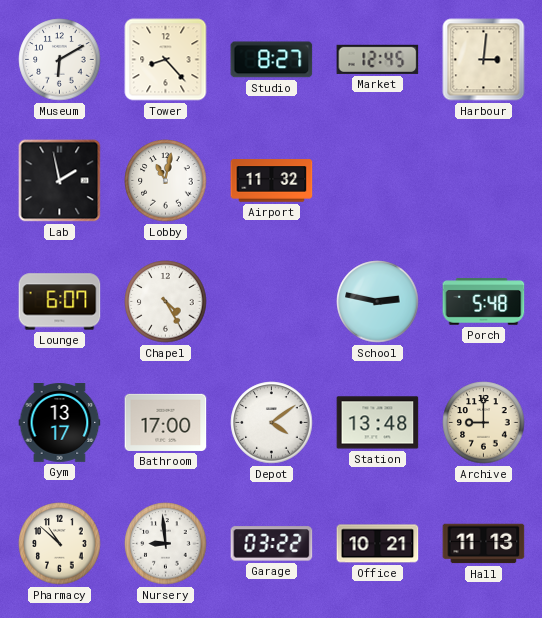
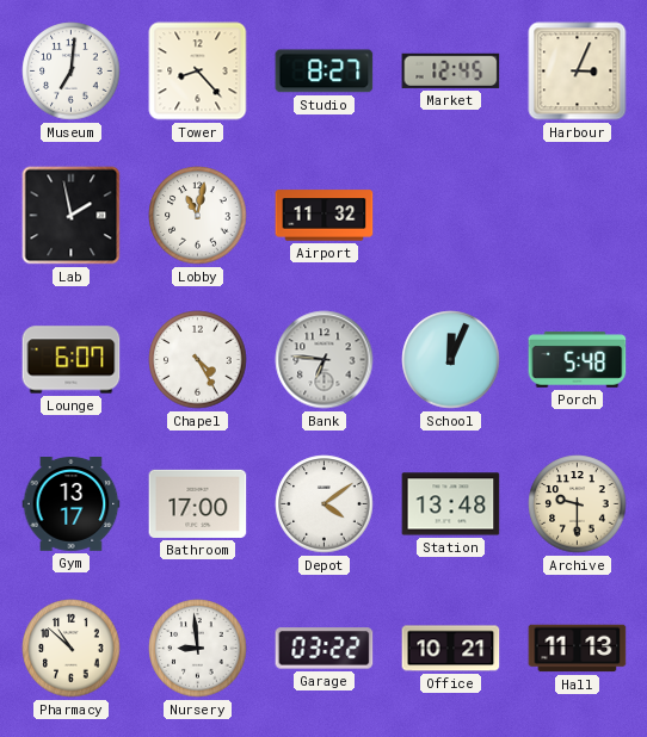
Museum: 6:10 -> 7:01 (72, 72)
Harbour: 3:01 -> 3:04 (578, 72)
Bank: none -> 6:46 (325, 360)
School: 2:47 -> 12:04 (451, 360)
Archive: 9:00 -> 9:30 (578, 504)
